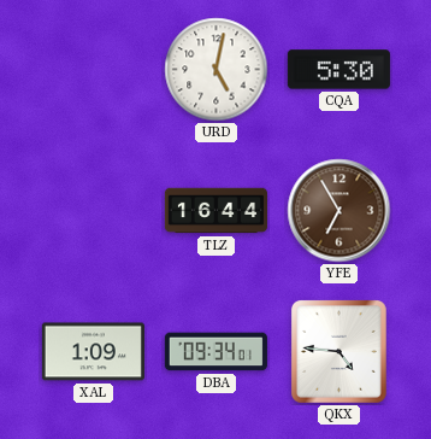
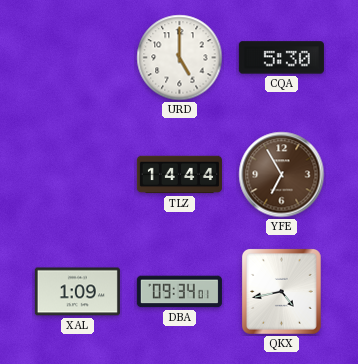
URD: 5:02 -> 5:00 (180, 58)
TLZ: 16:44 -> 14:44 (179, 175)
QKX: 4:46 -> 4:43 (281, 292)
